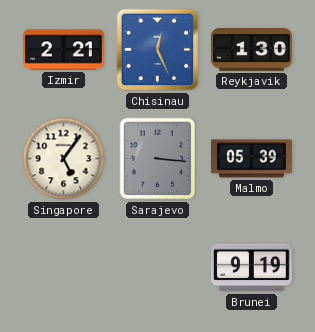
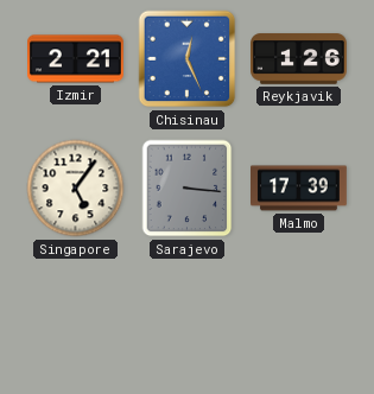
Reykjavik: 1:30 -> 1:26 (299, 59)
Malmo: 05:39 -> 17:39 (299, 189)
Brunei: 9:19 -> none (252, 268)
